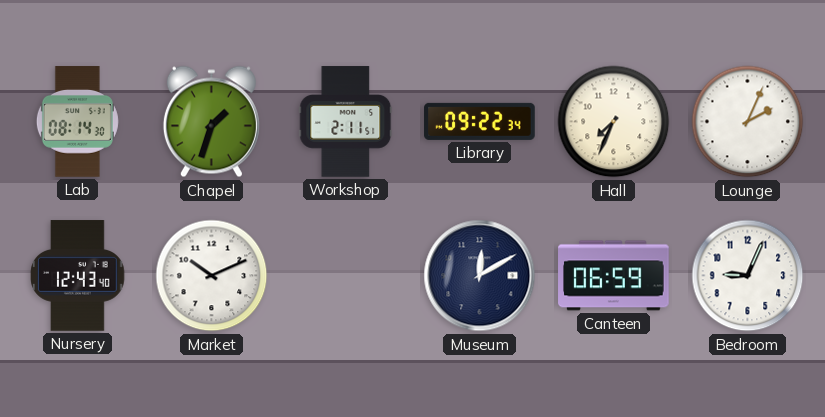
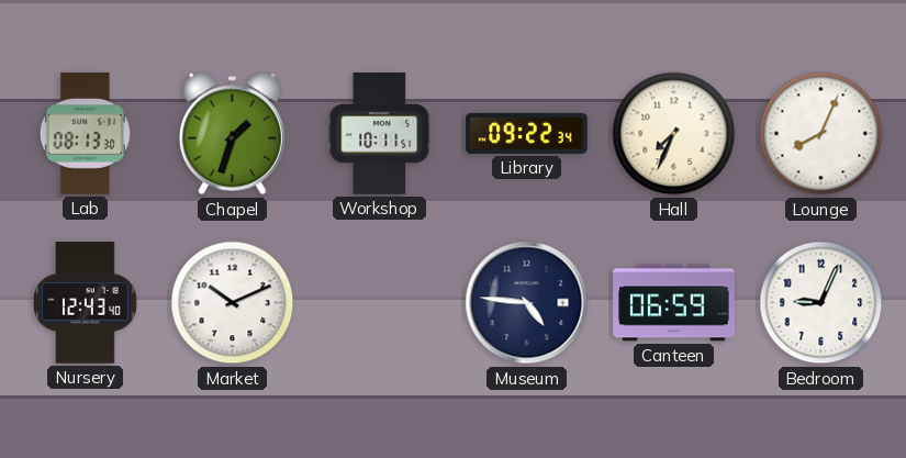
Lab: 08:14 -> 08:13 (85, 134)
Workshop: 2:11 -> 10:11 (380, 134)
Lounge: 2:04 -> 8:04 (821, 134)
Museum: 12:10 -> 4:46 (527, 303)
